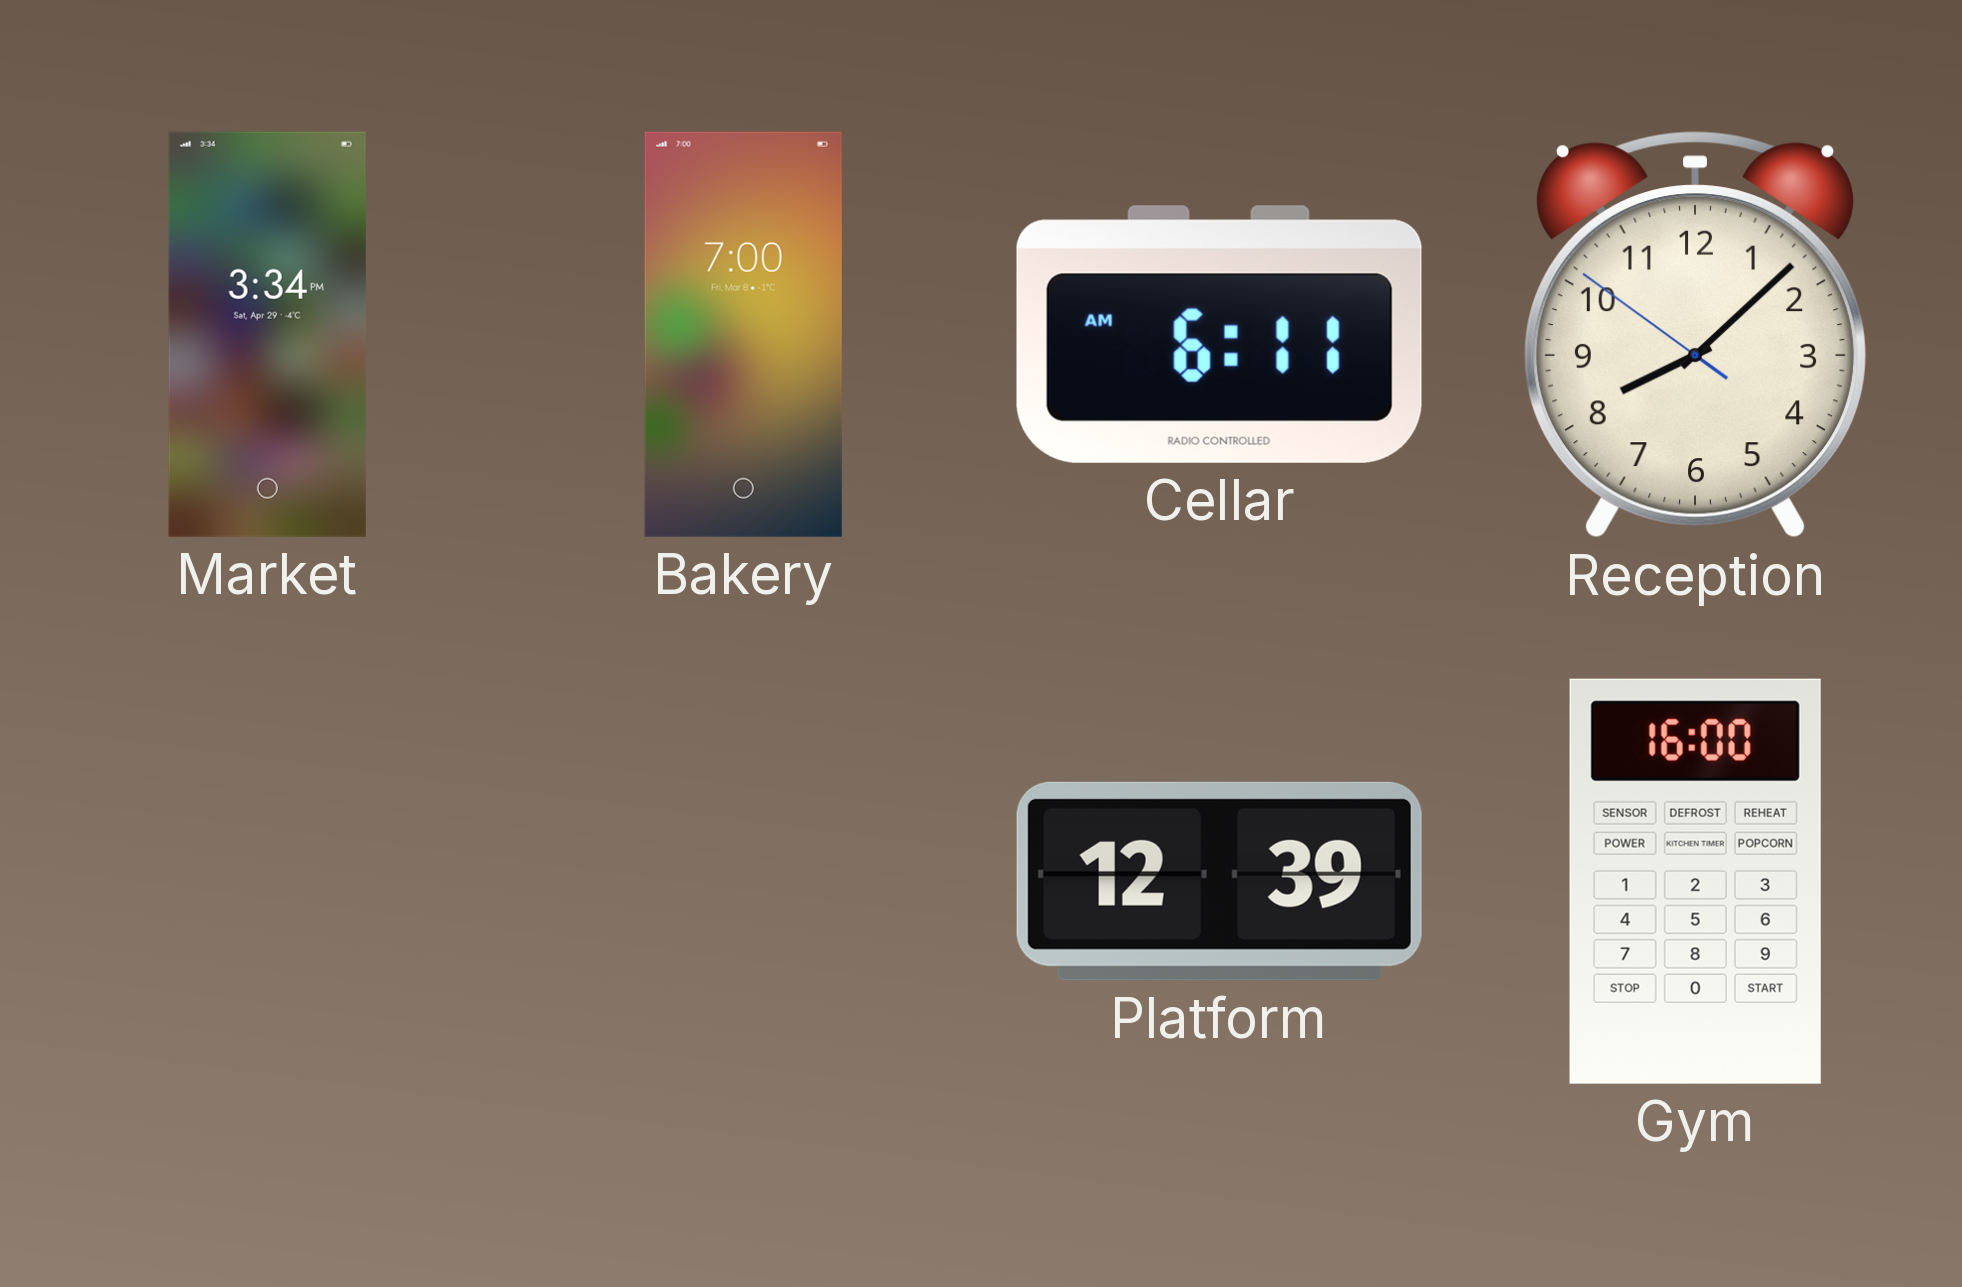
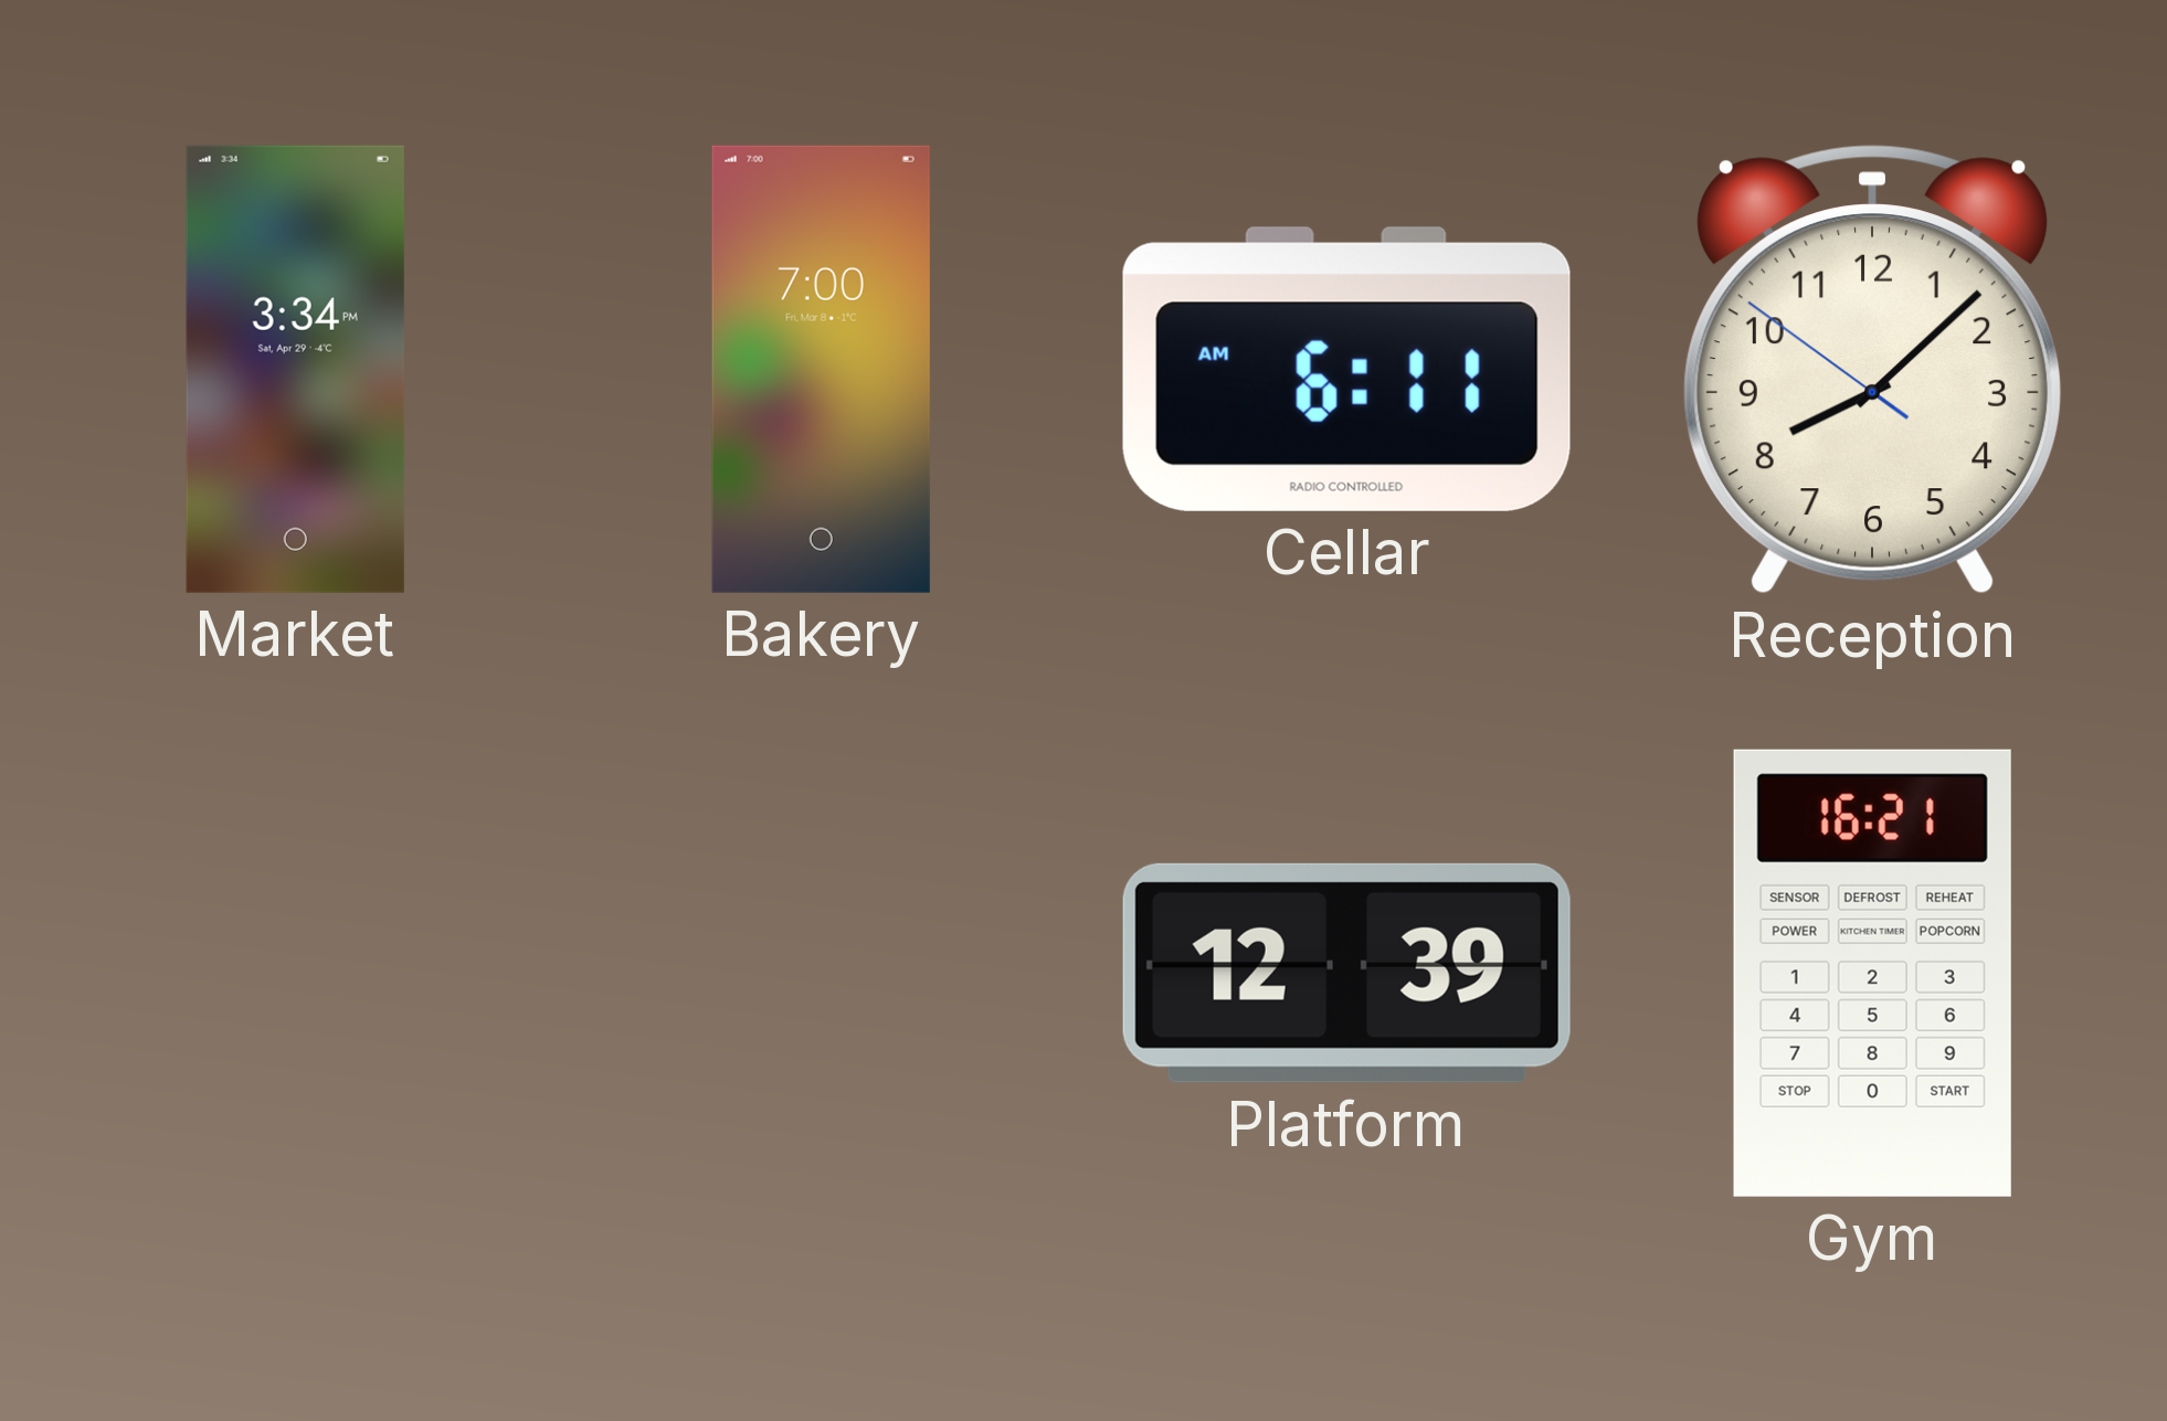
Gym: 16:00 -> 16:21 (1872, 973)
